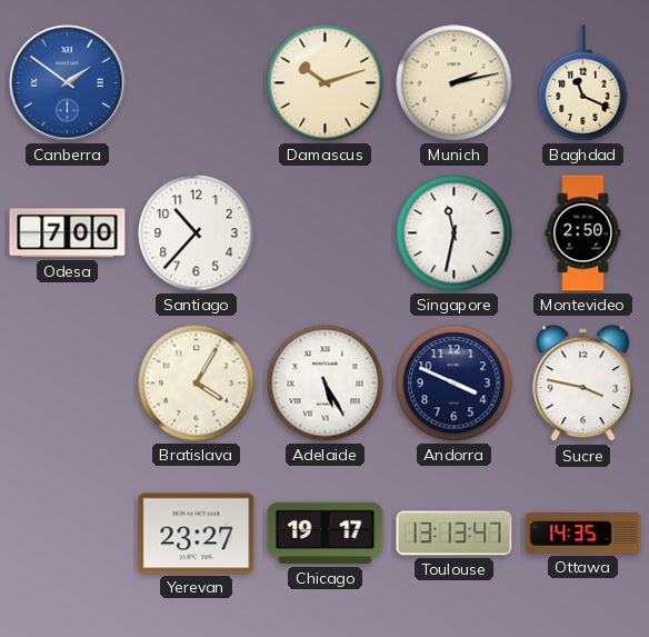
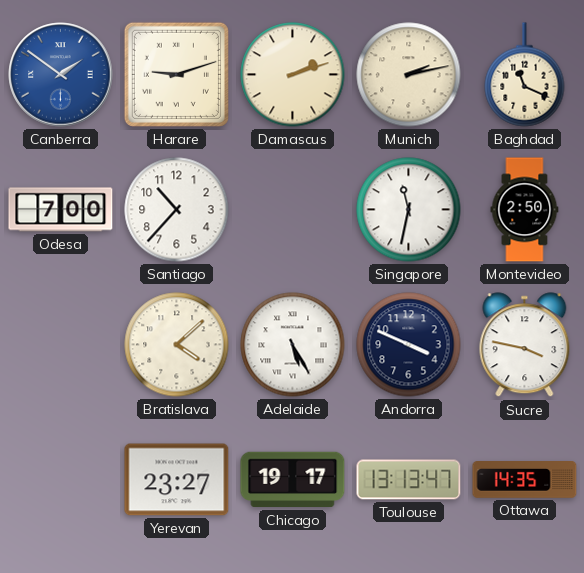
Harare: none -> 9:12 (176, 74)
Damascus: 10:12 -> 2:12 (293, 75)
Bratislava: 4:05 -> 4:08 (177, 345)
